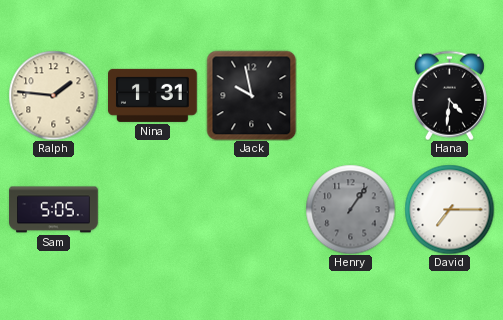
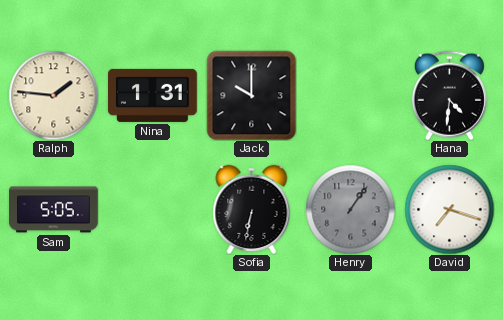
Jack: 9:58 -> 10:00 (251, 95)
Sofia: none -> 6:32 (252, 209)
David: 7:15 -> 7:18 (449, 209)
